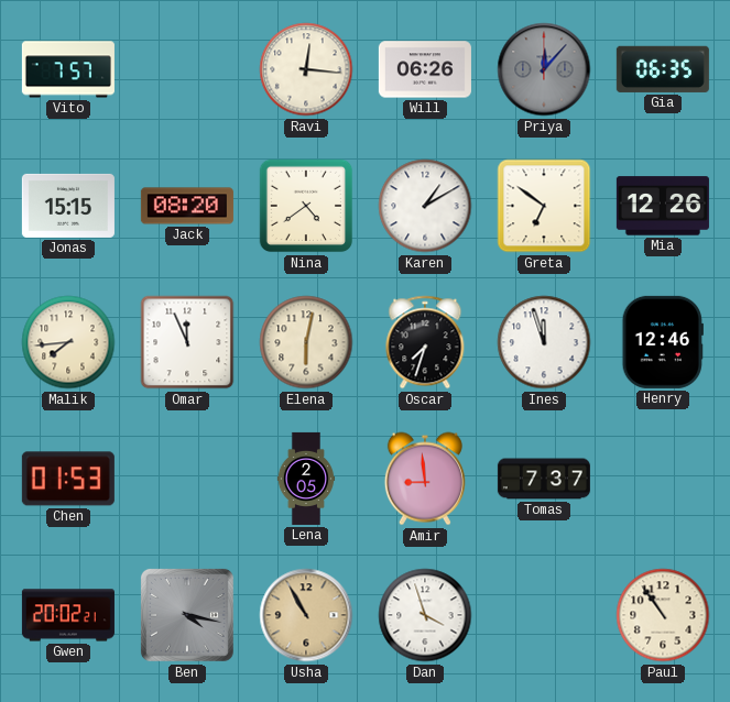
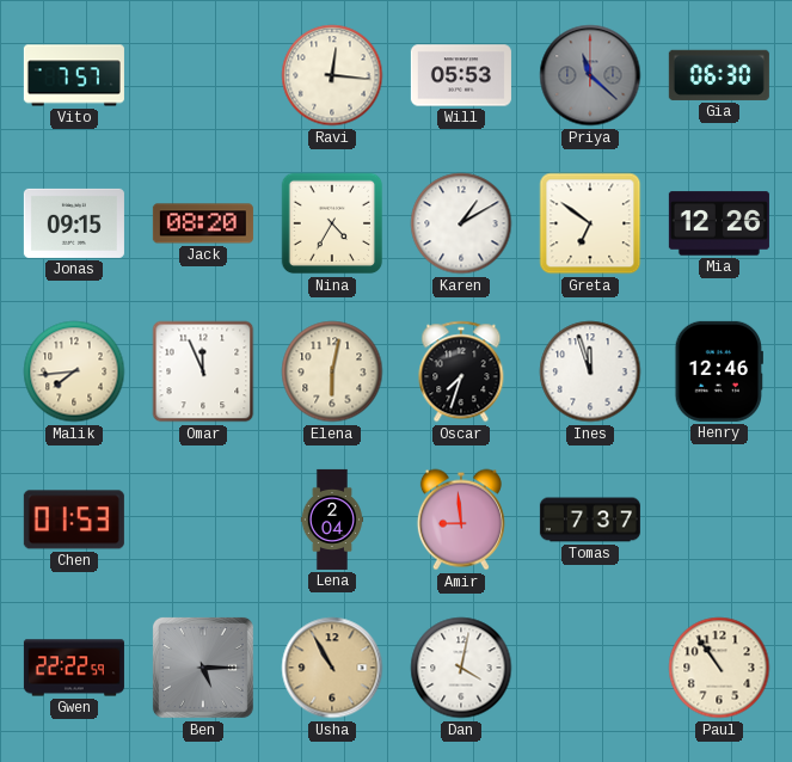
Will: 06:26 -> 05:53 (461, 75)
Priya: 12:07 -> 11:22 (590, 75)
Gia: 06:35 -> 06:30 (719, 75)
Jonas: 15:15 -> 09:15 (74, 223)
Nina: 4:39 -> 4:35 (332, 223)
Lena: 2:05 -> 2:04 (332, 520)
Gwen: 20:02 -> 22:22 (74, 668)
Ben: 4:17 -> 5:15 (203, 668)
Dan: 3:57 -> 4:02 (461, 668)
